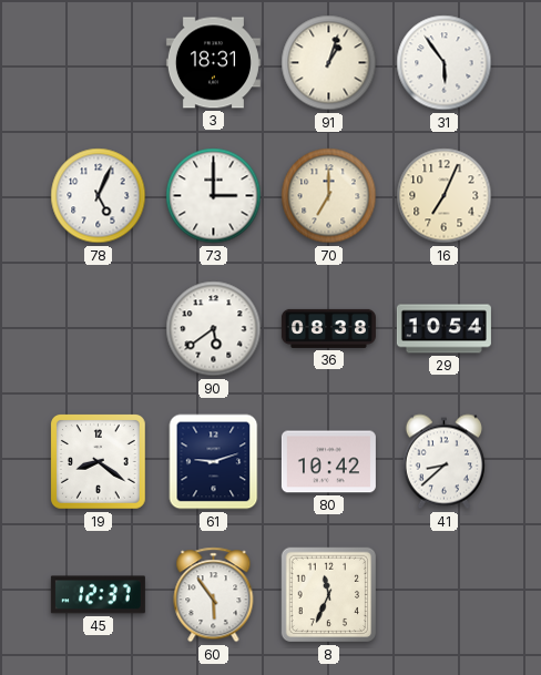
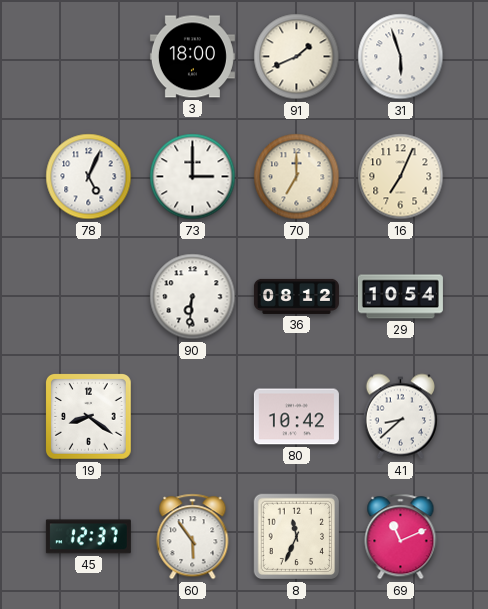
3: 18:31 -> 18:00 (192, 57)
91: 1:03 -> 1:41 (297, 57)
31: 5:54 -> 5:57 (401, 57)
90: 5:39 -> 6:31 (193, 297)
36: 08:38 -> 08:12 (296, 296)
61: 9:12 -> none (214, 462)
69: none -> 11:11 (401, 537)
